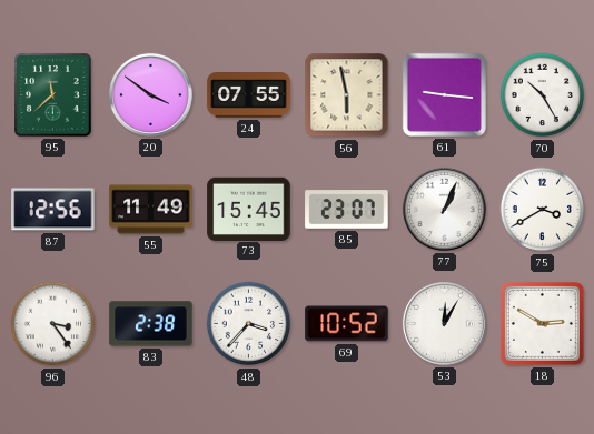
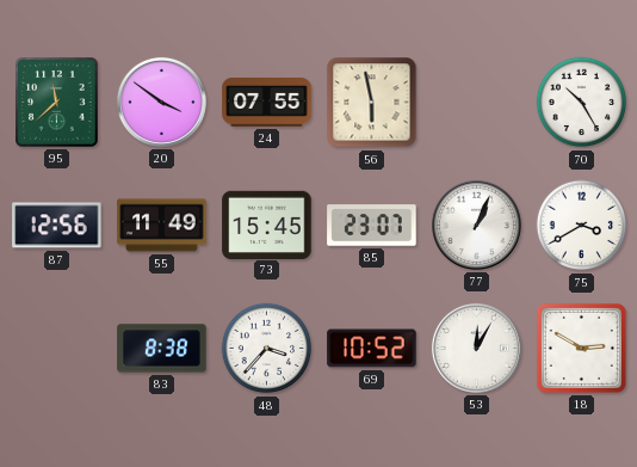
61: 9:16 -> none (444, 94)
96: 3:24 -> none (53, 324)
83: 2:38 -> 8:38 (162, 349)
